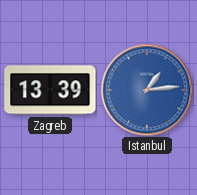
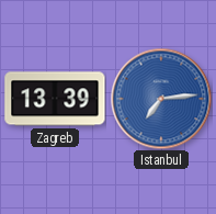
Istanbul: 1:14 -> 7:14 (161, 99)
